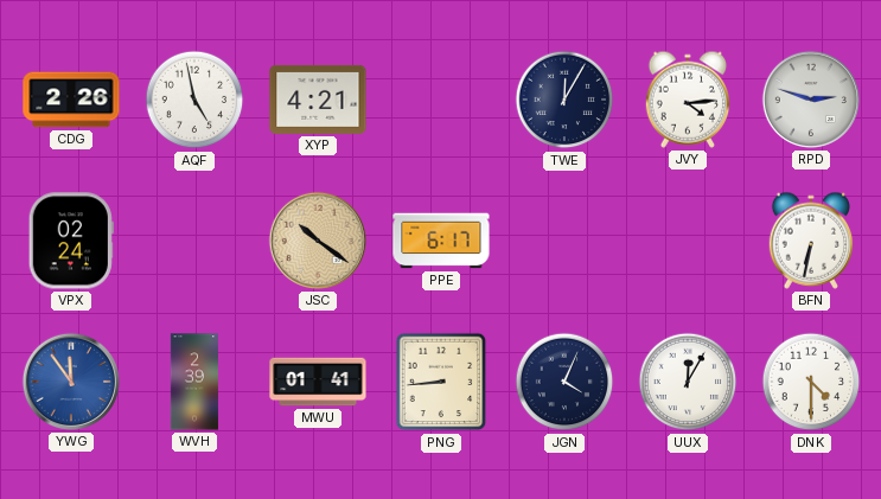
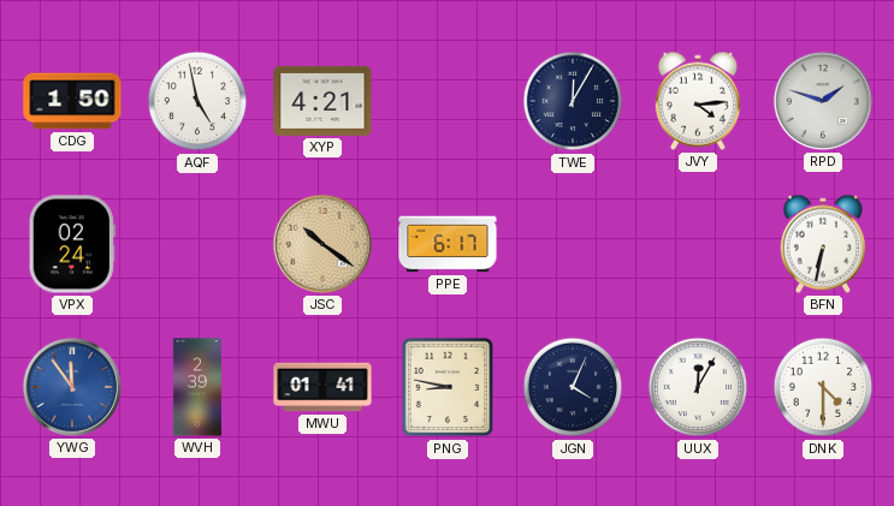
CDG: 2:26 -> 1:50 (72, 101)
RPD: 2:48 -> 1:48 (823, 101)
PNG: 8:44 -> 8:47 (448, 387)
